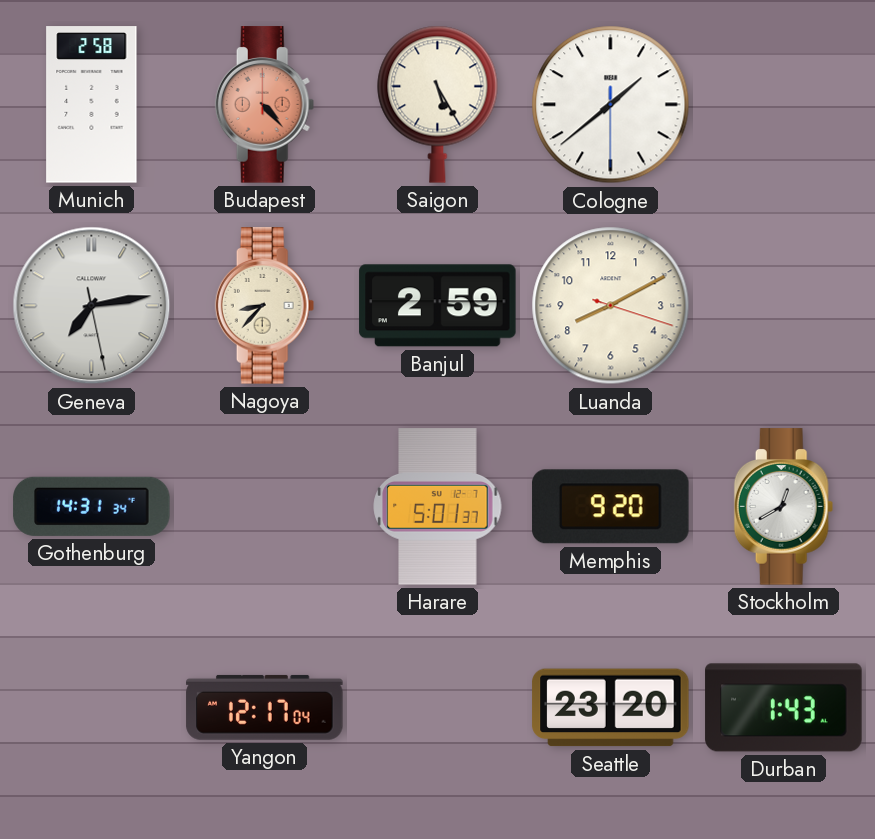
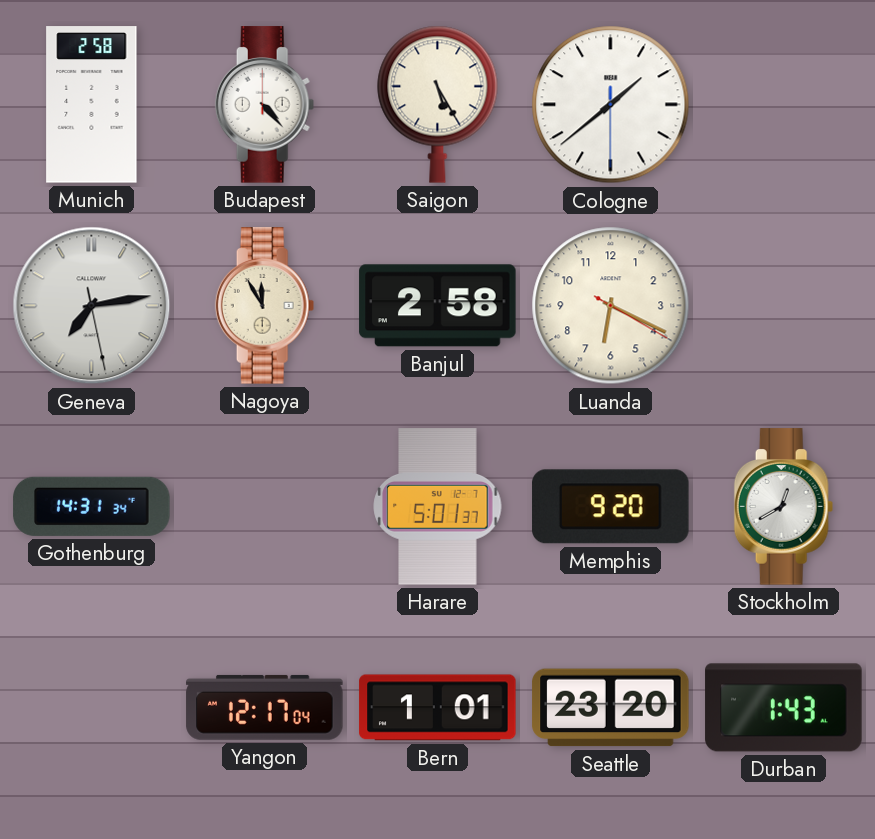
Budapest dial: salmon -> white (265, 105)
Nagoya: 8:37 -> 11:55 (265, 306)
Banjul: 2:59 -> 2:58 (438, 306)
Luanda: 8:10 -> 6:19 (611, 306)
Bern: none -> 1:01 (438, 708)
